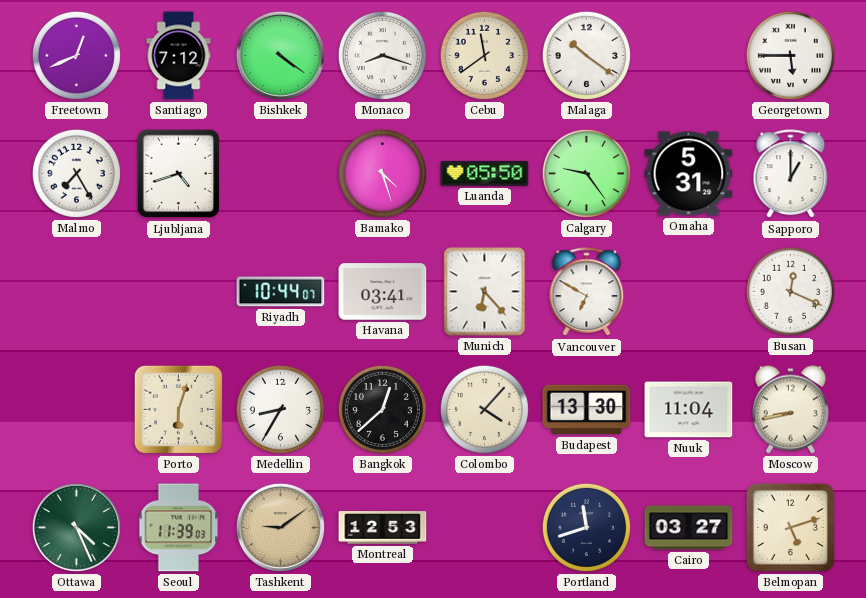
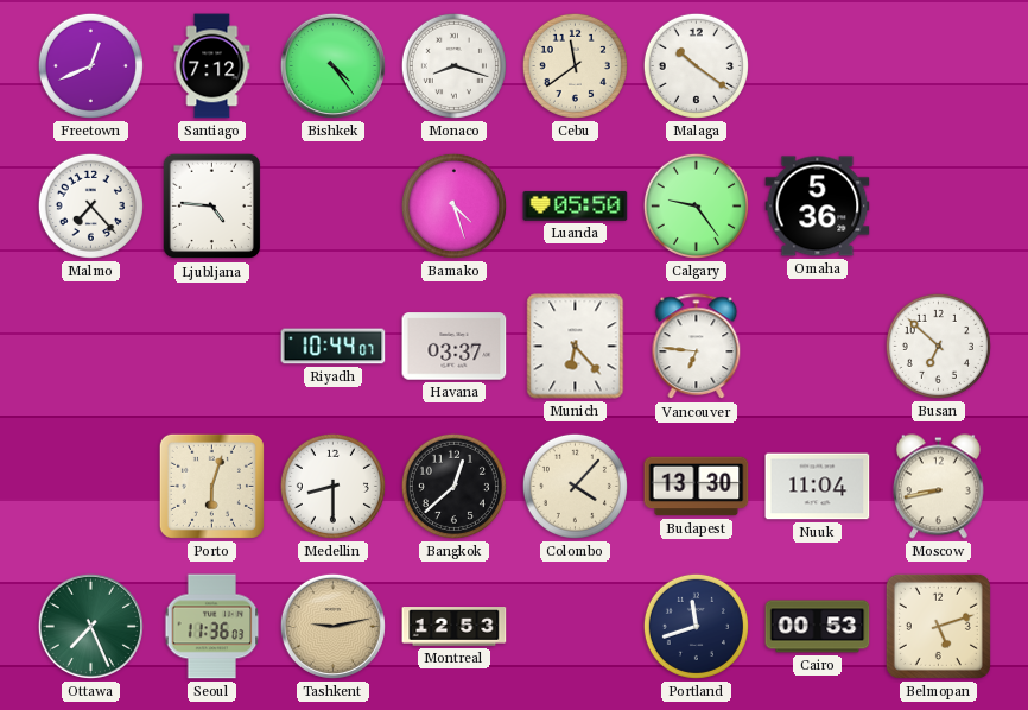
Bishkek: 4:21 -> 4:24 (332, 65)
Georgetown: 5:45 -> none (790, 55)
Malmo: 7:25 -> 7:23 (90, 205)
Ljubljana: 4:42 -> 4:46 (212, 207)
Omaha: 5:31 -> 5:36 (818, 207)
Sapporo: 1:00 -> none (791, 174)
Havana: 03:41 -> 03:37 (455, 347)
Vancouver: 6:50 -> 6:46 (697, 347)
Busan: 12:19 -> 6:52 (938, 346)
Medellin: 8:35 -> 8:30 (332, 486)
Ottawa: 4:26 -> 7:26 (90, 626)
Seoul: 11:39 -> 11:36 (212, 627)
Tashkent: 9:09 -> 9:13 (332, 626)
Cairo: 03:27 -> 00:53 (818, 627)
